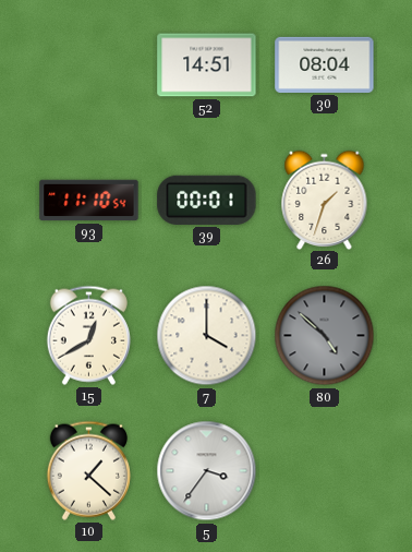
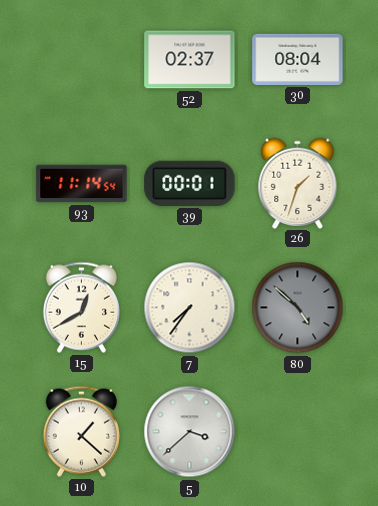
52: 14:51 -> 02:37 (190, 60)
93: 11:10 -> 11:14 (82, 184)
7: 4:00 -> 7:36 (190, 308)
5: 3:36 -> 3:38 (190, 432)
